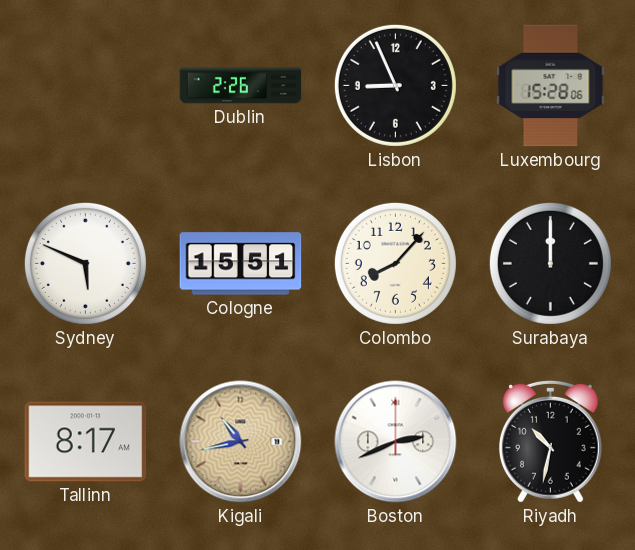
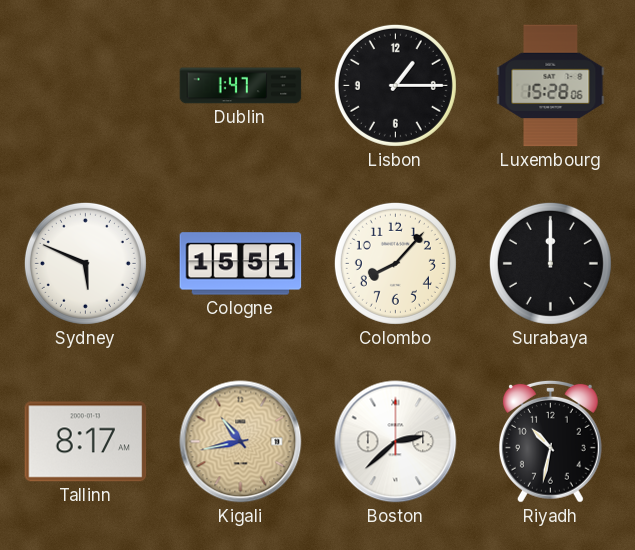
Dublin: 2:26 -> 1:47 (241, 86)
Lisbon: 8:56 -> 1:15 (395, 85)
Boston: 2:41 -> 2:38 (396, 442)
